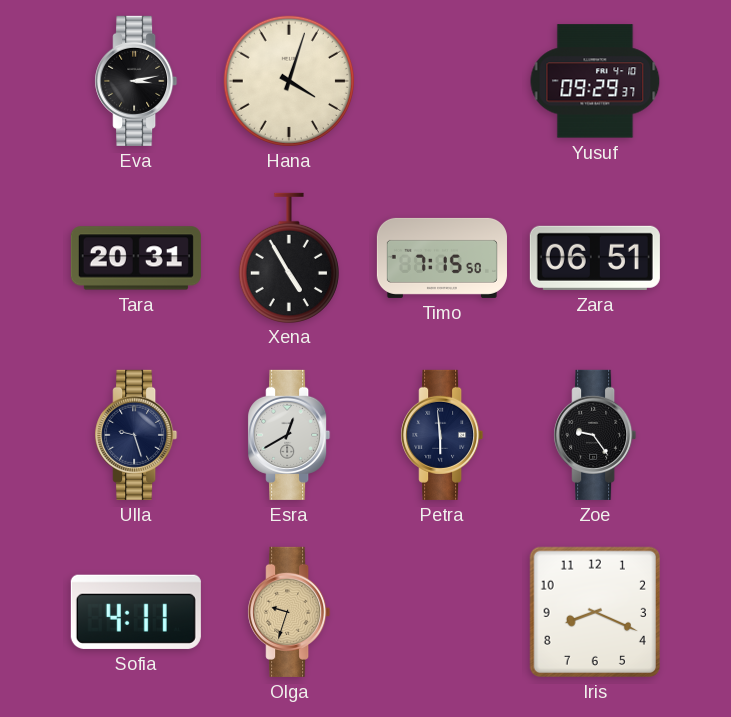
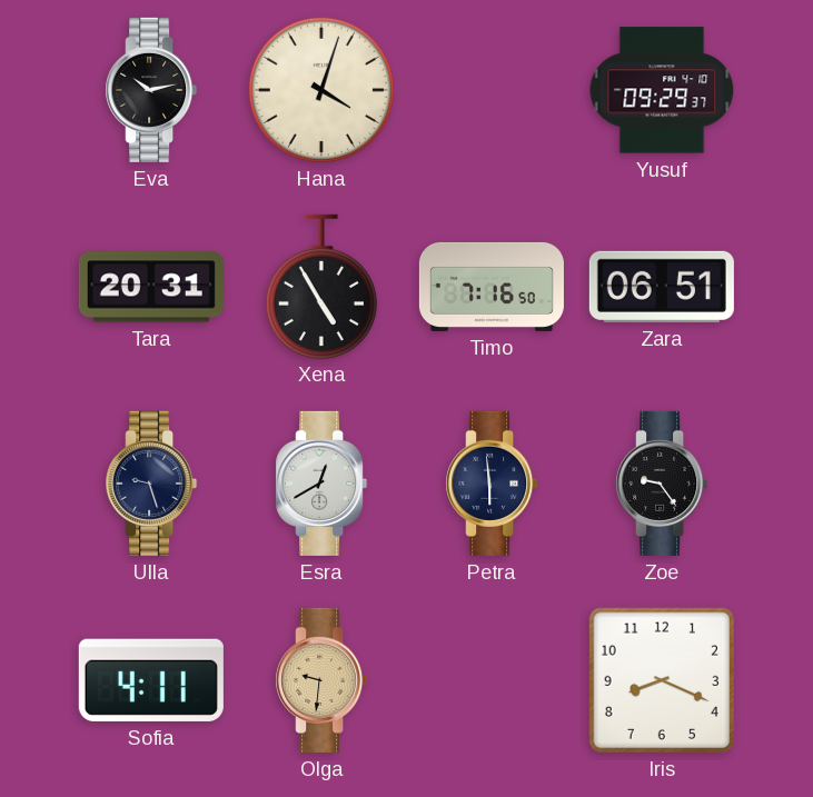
Eva: 3:13 -> 10:13 (151, 90)
Timo: 7:15 -> 7:16 (492, 287)
Olga: 9:33 -> 9:31 (321, 680)
